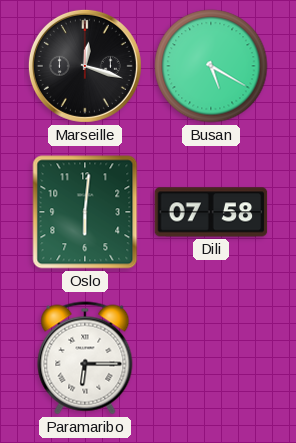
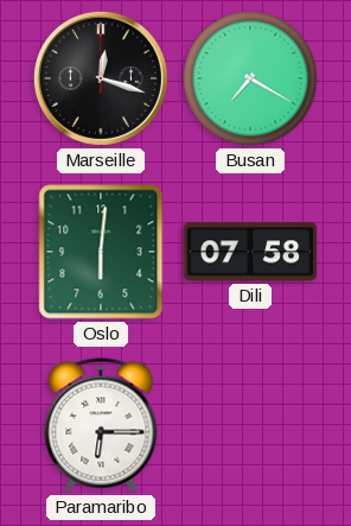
Busan: 5:20 -> 7:20 (250, 78)
